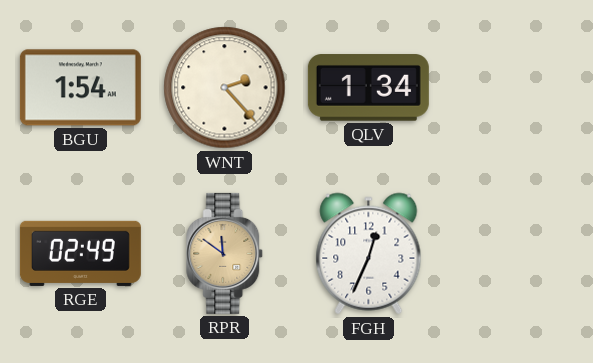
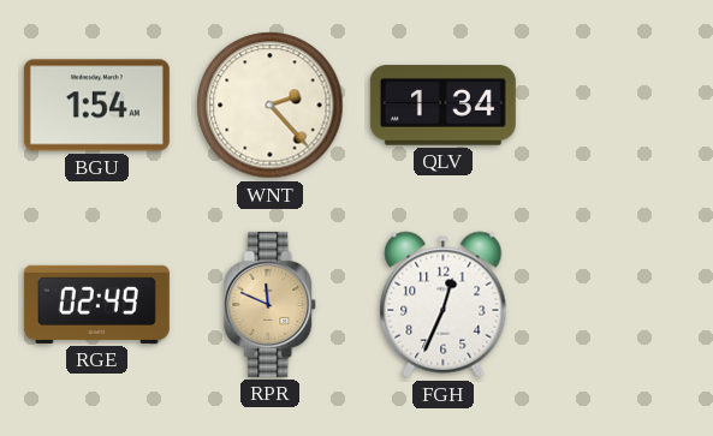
RPR: 11:51 -> 11:49 (271, 304)
